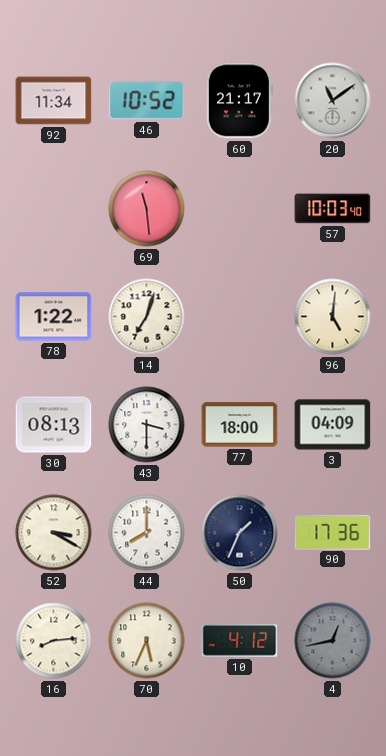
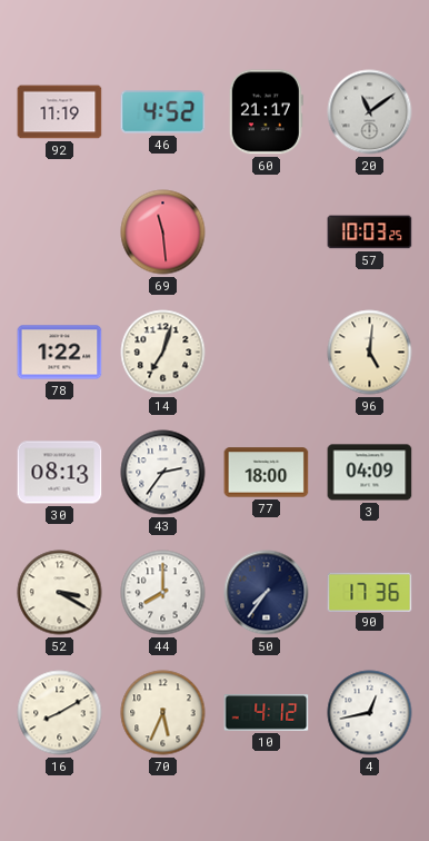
92: 11:34 -> 11:19 (60, 112)
46: 10:52 -> 4:52 (163, 112)
57: 10:03:40 -> 10:03:25 (370, 232)
43: 3:30 -> 2:36 (163, 473)
50: 1:34 -> 7:36 (267, 593)
16: 8:14 -> 8:10 (60, 713)
4 dial: grey -> white (370, 713)
